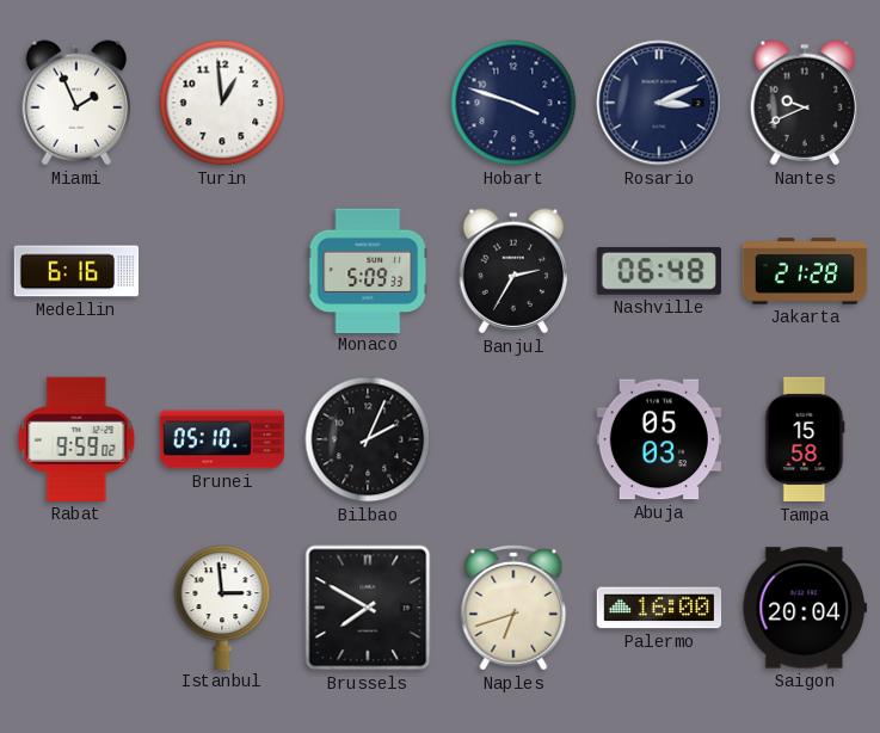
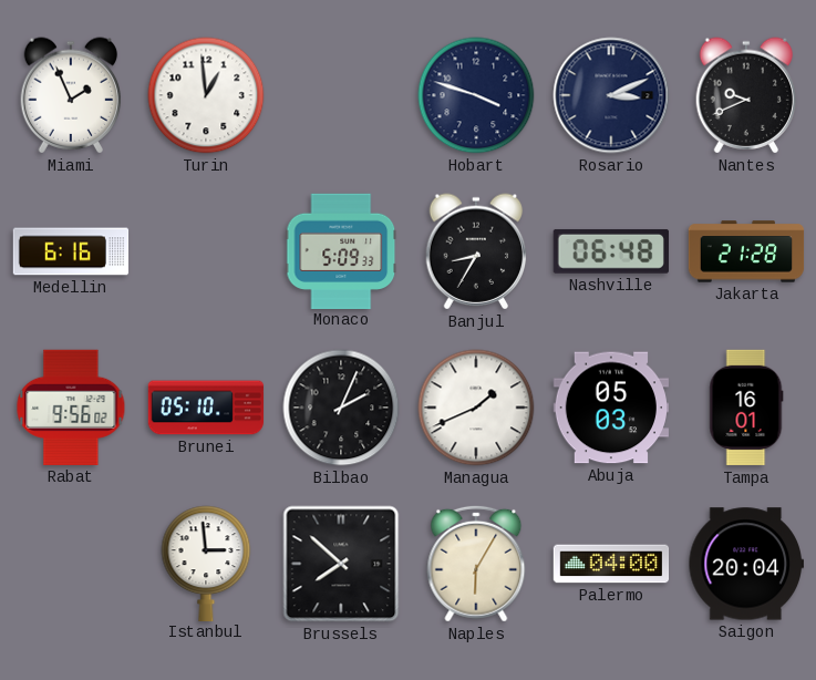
Banjul: 2:35 -> 8:35 (476, 251)
Rabat: 9:59 -> 9:56 (71, 408)
Managua: none -> 1:41 (476, 408)
Tampa: 15:58 -> 16:01 (746, 408)
Brussels: 7:50 -> 7:52 (341, 564)
Naples: 6:42 -> 6:05 (476, 564)
Palermo: 16:00 -> 04:00 (611, 564)
